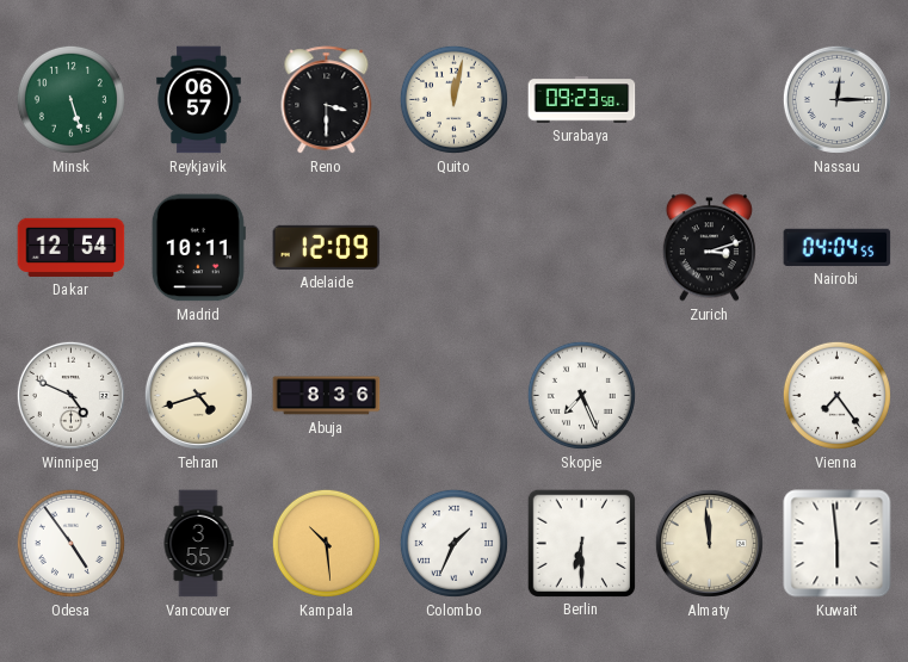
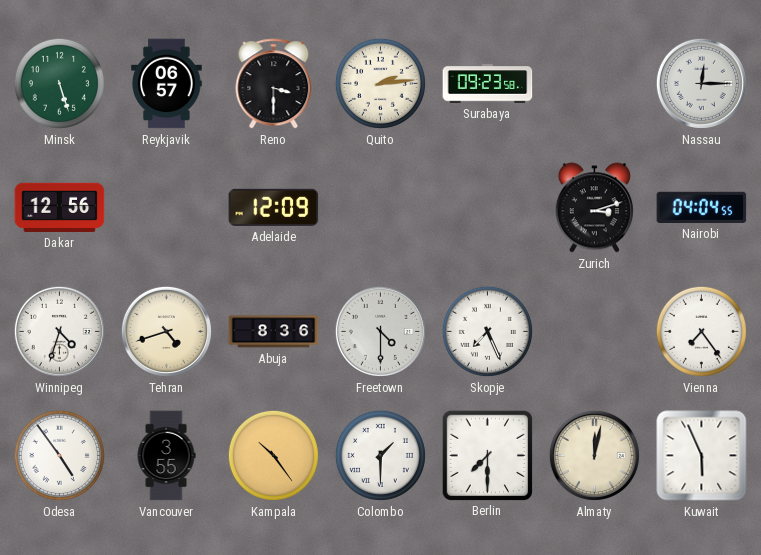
Quito: 12:02 -> 2:14 (380, 83)
Dakar: 12:54 -> 12:56 (60, 207)
Madrid: 10:11 -> none (198, 248)
Winnipeg: 4:49 -> 4:33 (59, 331)
Freetown: none -> 4:30 (380, 331)
Kampala: 10:29 -> 10:24 (273, 455)
Colombo: 1:34 -> 1:30 (380, 455)
Berlin: 6:30 -> 7:30 (487, 455)
Almaty: 11:59 -> 12:02 (594, 455)
Kuwait: 5:59 -> 5:56 (702, 456)
